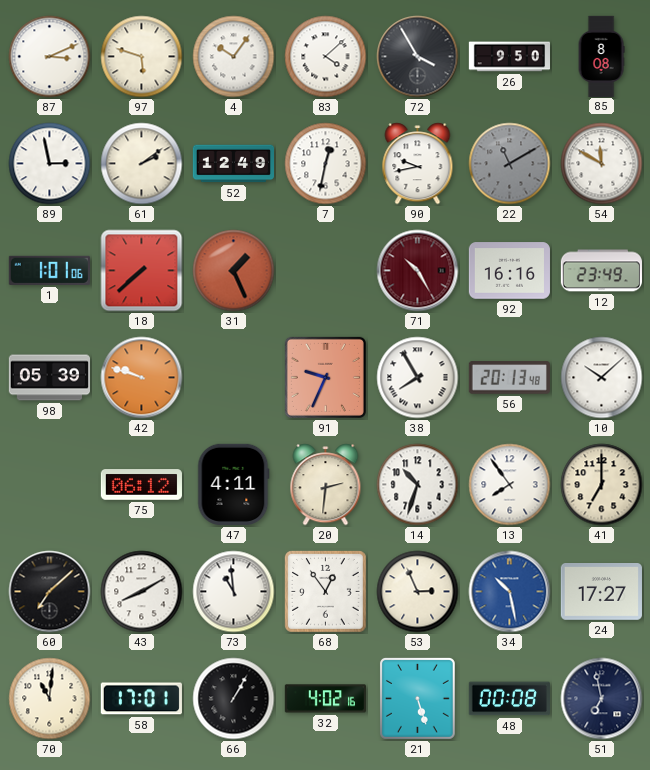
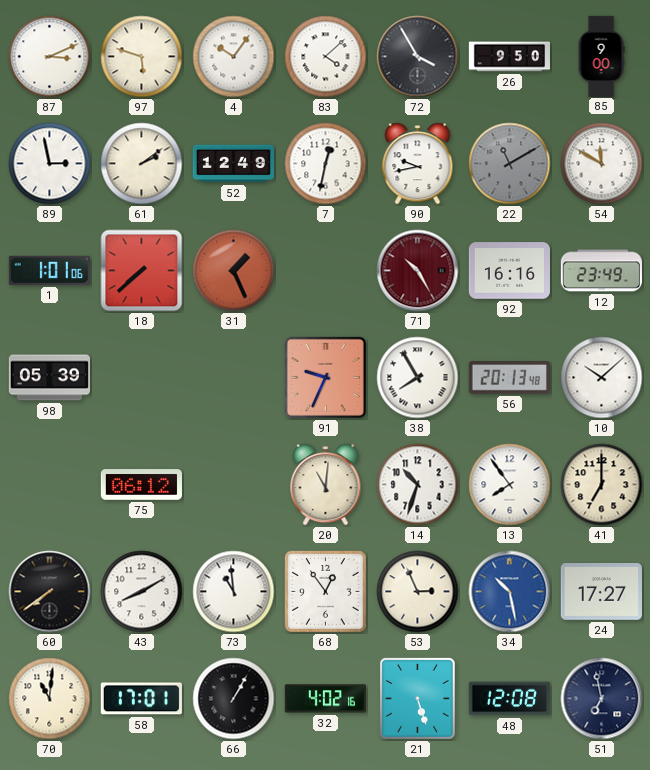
85: 8:08 -> 9:00 (601, 56)
42: 9:48 -> none (142, 378)
47: 4:11 -> none (234, 484)
20: 2:31 -> 11:01 (326, 485)
60: 7:08 -> 7:39 (50, 592)
48: 00:08 -> 12:08 (509, 699)
